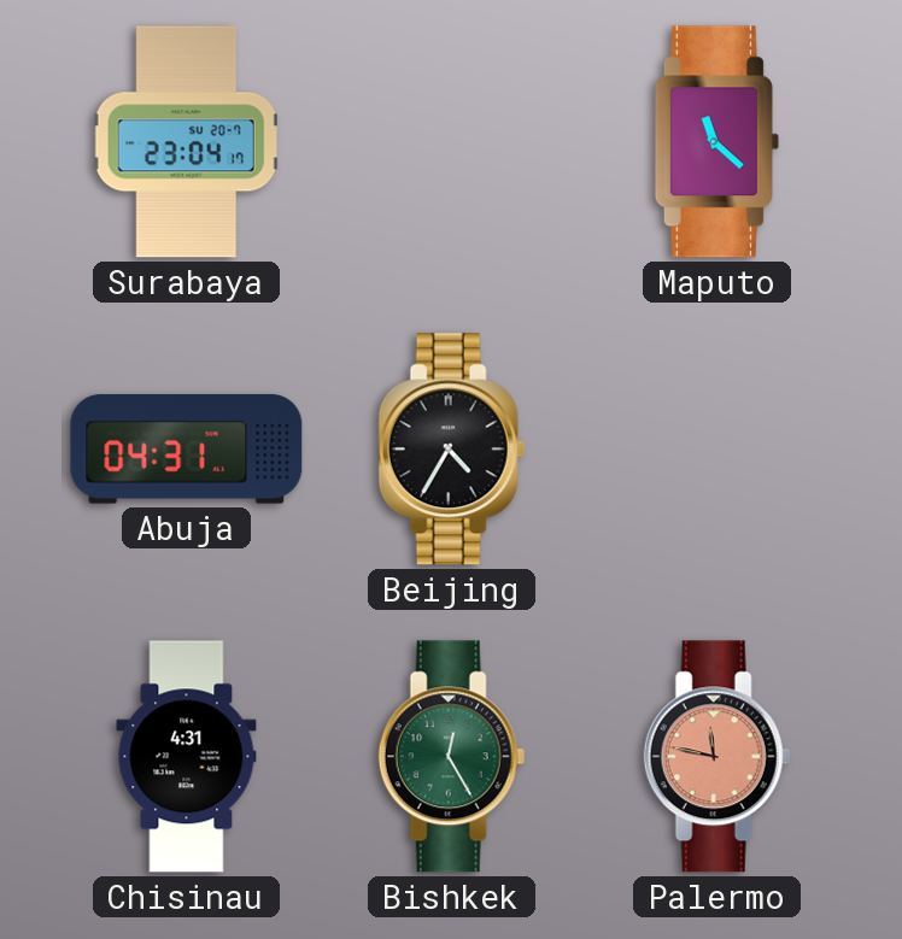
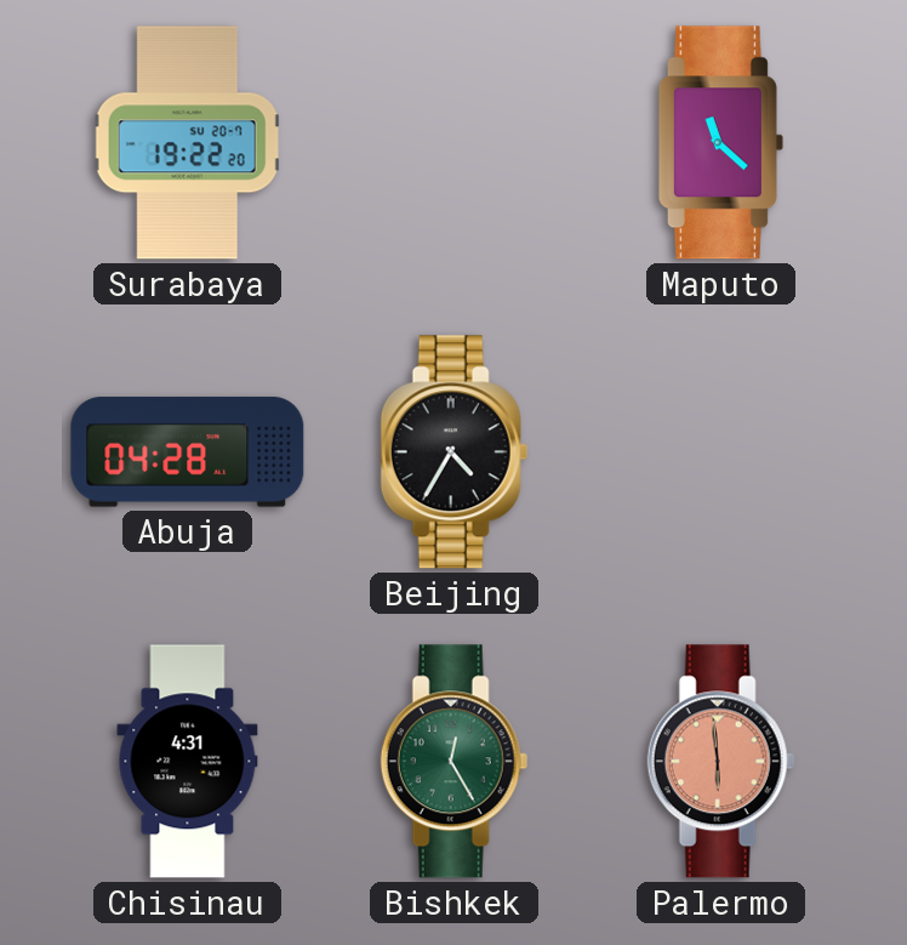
Surabaya: 23:04 -> 19:22 (188, 143)
Abuja: 04:31 -> 04:28 (188, 452)
Palermo: 11:47 -> 5:59 (720, 762)
